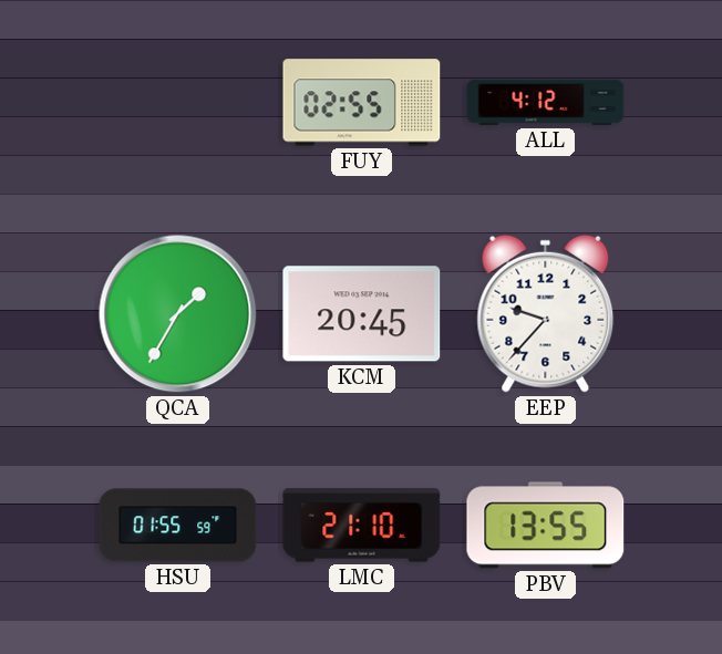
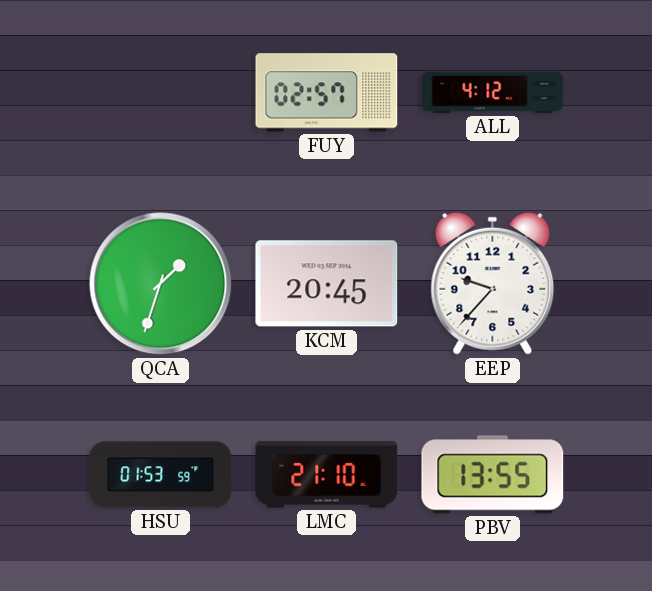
FUY: 02:55 -> 02:57 (327, 93)
QCA: 1:35 -> 1:33 (161, 284)
HSU: 01:55 -> 01:53 (161, 475)
